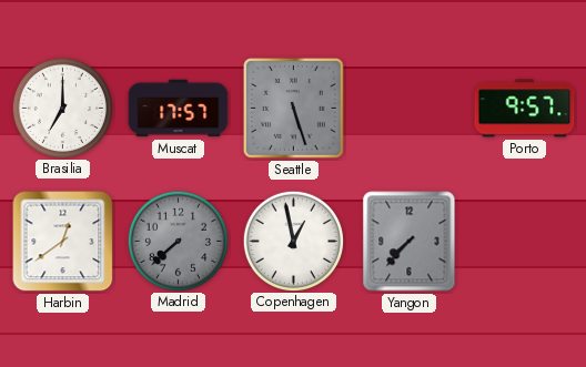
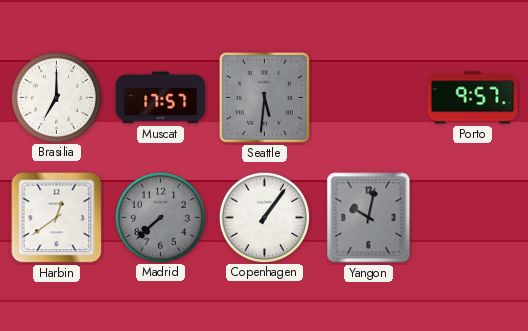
Seattle: 5:27 -> 5:31 (265, 98)
Copenhagen: 12:58 -> 1:06 (264, 217)
Yangon: 7:37 -> 10:02 (369, 218)
